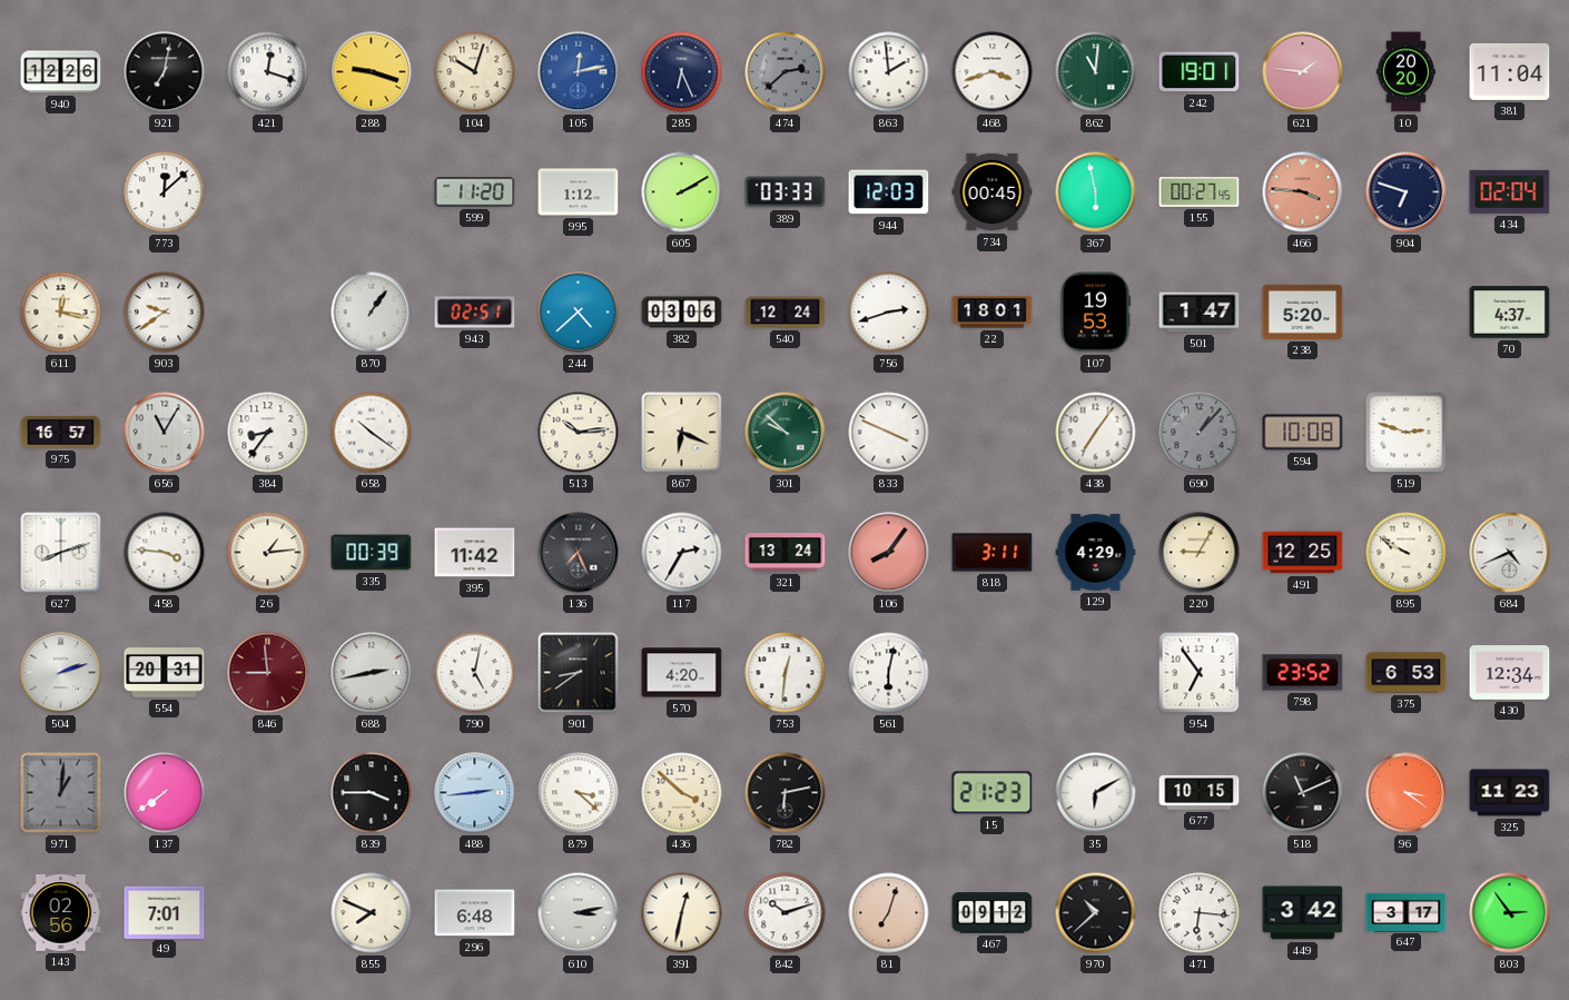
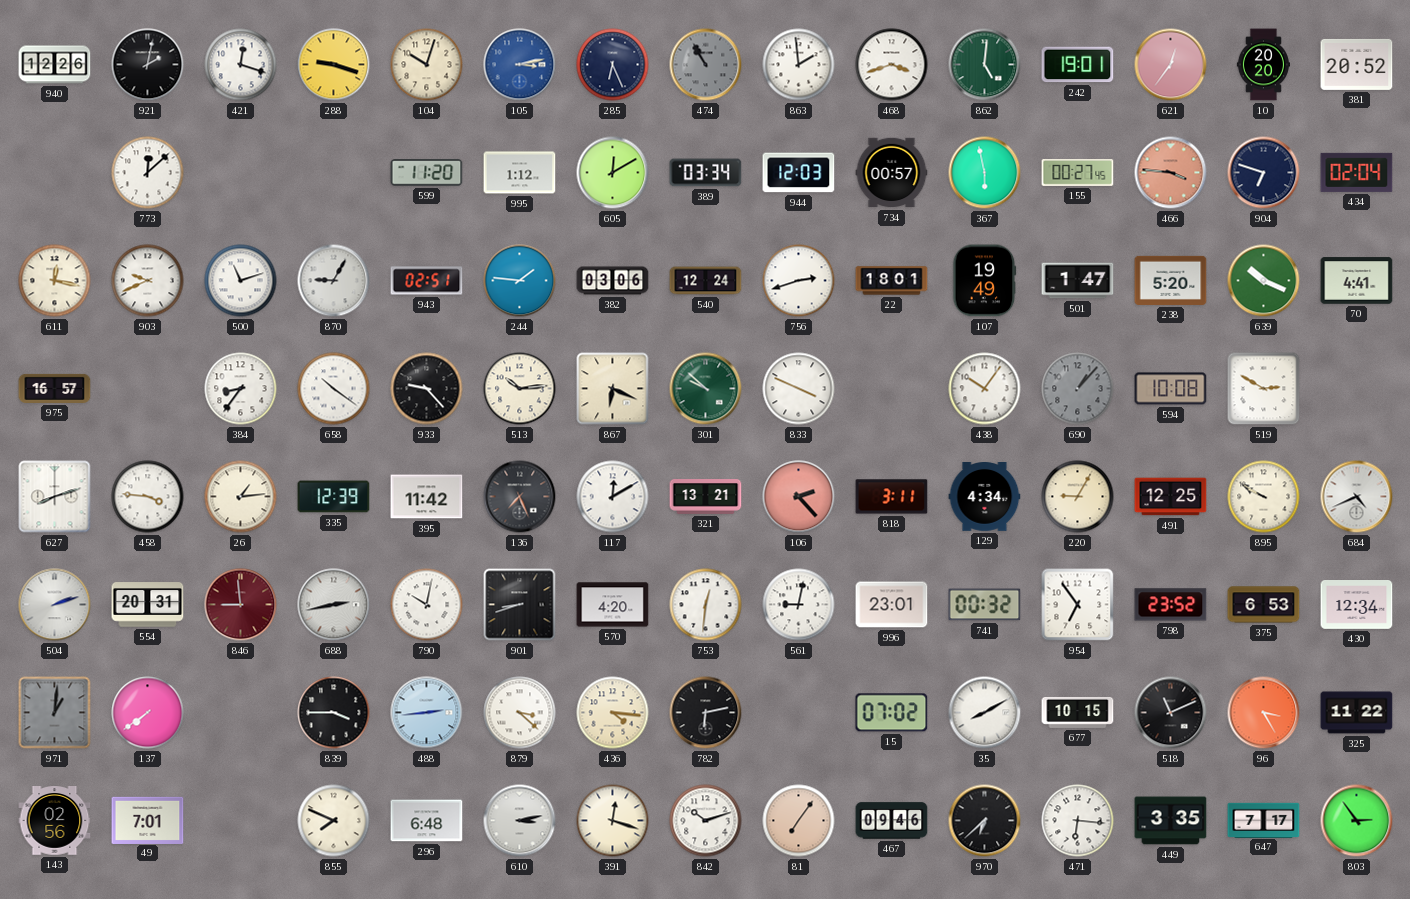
921: 7:02 -> 2:02 (148, 65)
105: 12:13 -> 3:13 (520, 65)
474: 2:38 -> 10:55 (706, 65)
862: 11:01 -> 5:01 (985, 65)
621: 1:46 -> 12:36 (1171, 65)
381: 11:04 -> 20:52 (1357, 64)
605: 2:10 -> 12:10 (613, 173)
389: 03:33 -> 03:34 (706, 173)
734: 00:45 -> 00:57 (892, 173)
903: 9:39 -> 9:41 (148, 281)
500: none -> 11:12 (241, 281)
870: 1:06 -> 9:05 (334, 281)
244: 4:38 -> 1:46 (520, 281)
107: 19:53 -> 19:49 (985, 281)
639: none -> 10:19 (1264, 281)
70: 4:37 -> 4:41 (1357, 281)
656: 11:05 -> none (165, 433)
933: none -> 9:23 (427, 389)
438: 7:06 -> 10:06 (985, 389)
519: 2:48 -> 2:50 (1264, 389)
335: 00:39 -> 12:39 (334, 497)
117: 2:35 -> 12:10 (613, 497)
321: 13:24 -> 13:21 (706, 497)
106: 8:06 -> 2:23 (799, 497)
129: 4:29 -> 4:34 (985, 497)
790: 5:02 -> 10:02 (427, 605)
901: 8:39 -> 8:42 (520, 605)
561: 6:02 -> 9:02 (799, 605)
996: none -> 23:01 (892, 605)
741: none -> 00:32 (985, 605)
436: 3:52 -> 4:16 (613, 713)
15: 21:23 -> 07:02 (892, 713)
35: 6:10 -> 8:10 (985, 713)
96: 3:21 -> 3:25 (1264, 713)
325: 11:23 -> 11:22 (1357, 713)
391: 12:32 -> 12:18 (613, 821)
81: 7:03 -> 7:06 (799, 821)
467: 09:12 -> 09:46 (892, 821)
970: 10:38 -> 6:38 (985, 821)
449: 3:42 -> 3:35 (1171, 821)
647: 3:17 -> 7:17 (1264, 820)
